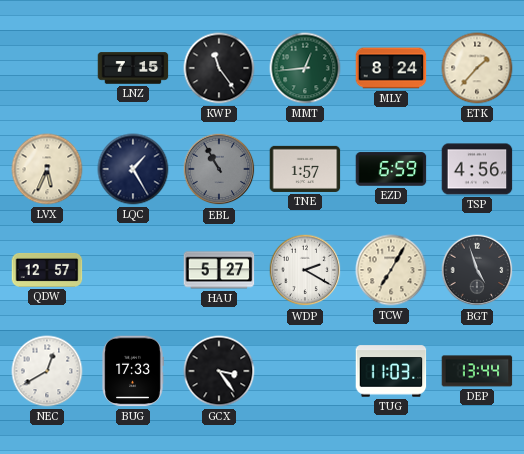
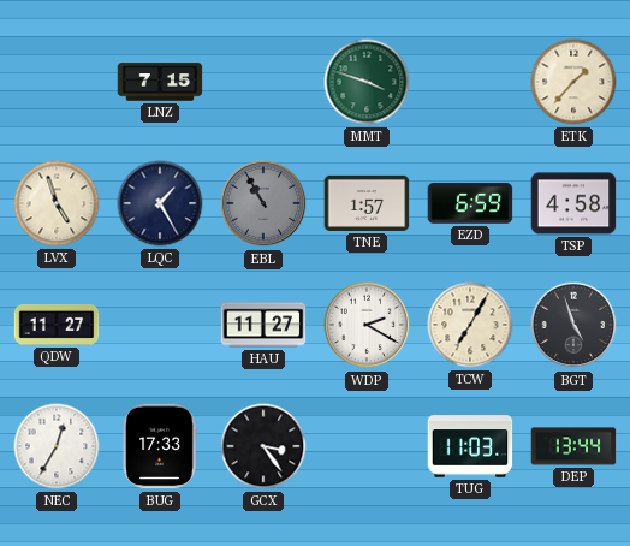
KWP: 11:24 -> none (219, 68)
MMT: 12:44 -> 3:48 (367, 82)
MLY: 8:24 -> none (391, 68)
LVX: 5:34 -> 4:57 (57, 203)
TSP: 4:56 -> 4:58 (573, 203)
QDW: 12:57 -> 11:27 (57, 325)
HAU: 5:27 -> 11:27 (263, 325)
NEC: 12:40 -> 12:35 (57, 446)
